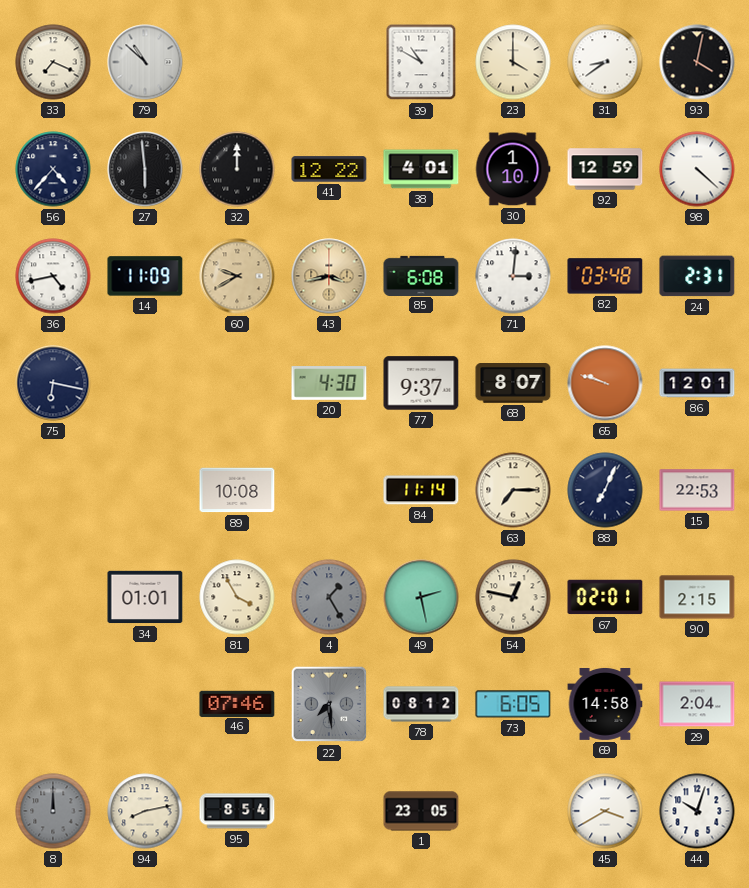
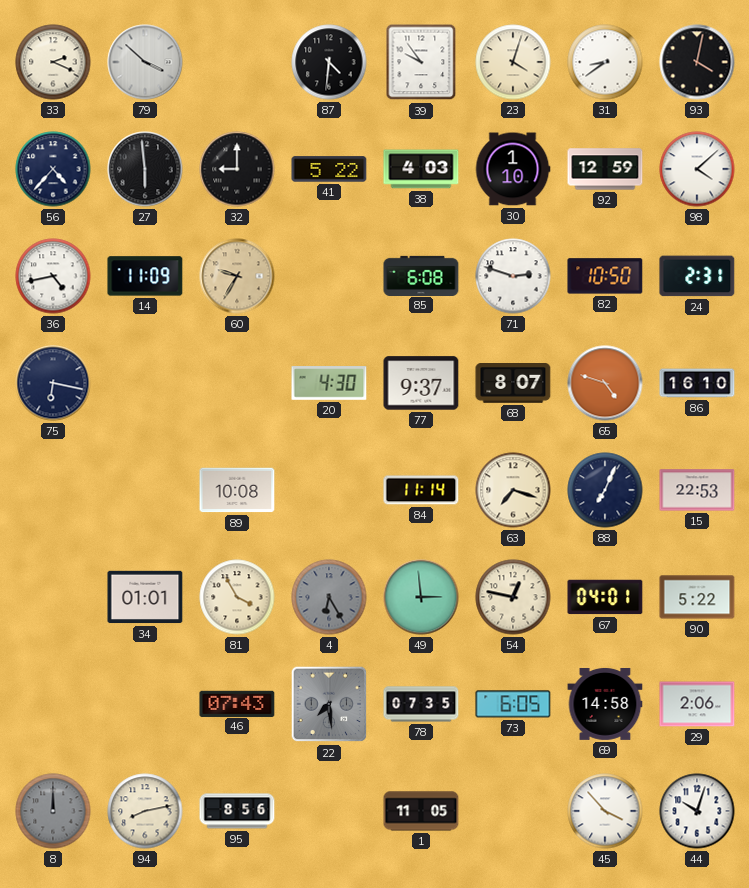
33: 7:19 -> 2:19 (53, 62)
79: 10:52 -> 3:52 (145, 62)
87: none -> 4:31 (329, 62)
39: 10:50 -> 9:54 (421, 62)
23: 4:00 -> 4:03 (513, 62)
32: 12:00 -> 9:00 (237, 169)
41: 12:22 -> 5:22 (329, 169)
38: 4:01 -> 4:03 (421, 169)
98: 4:22 -> 4:08 (697, 169)
60: 9:40 -> 9:35 (237, 276)
43: 3:43 -> none (329, 276)
71: 3:01 -> 2:48 (513, 276)
82: 03:48 -> 10:50 (605, 276)
65: 9:48 -> 4:48 (605, 383)
86: 12:01 -> 16:10 (697, 383)
63: 7:15 -> 7:18 (513, 490)
4: 1:25 -> 6:25 (329, 597)
49: 2:28 -> 2:59 (421, 597)
67: 02:01 -> 04:01 (605, 597)
90: 2:15 -> 5:22 (697, 597)
46: 07:46 -> 07:43 (237, 703)
78: 08:12 -> 07:35 (421, 704)
29: 2:04 -> 2:06 (697, 704)
95: 8:54 -> 8:56 (237, 811)
1: 23:05 -> 11:05 (421, 811)
45: 3:40 -> 3:53 (605, 811)
